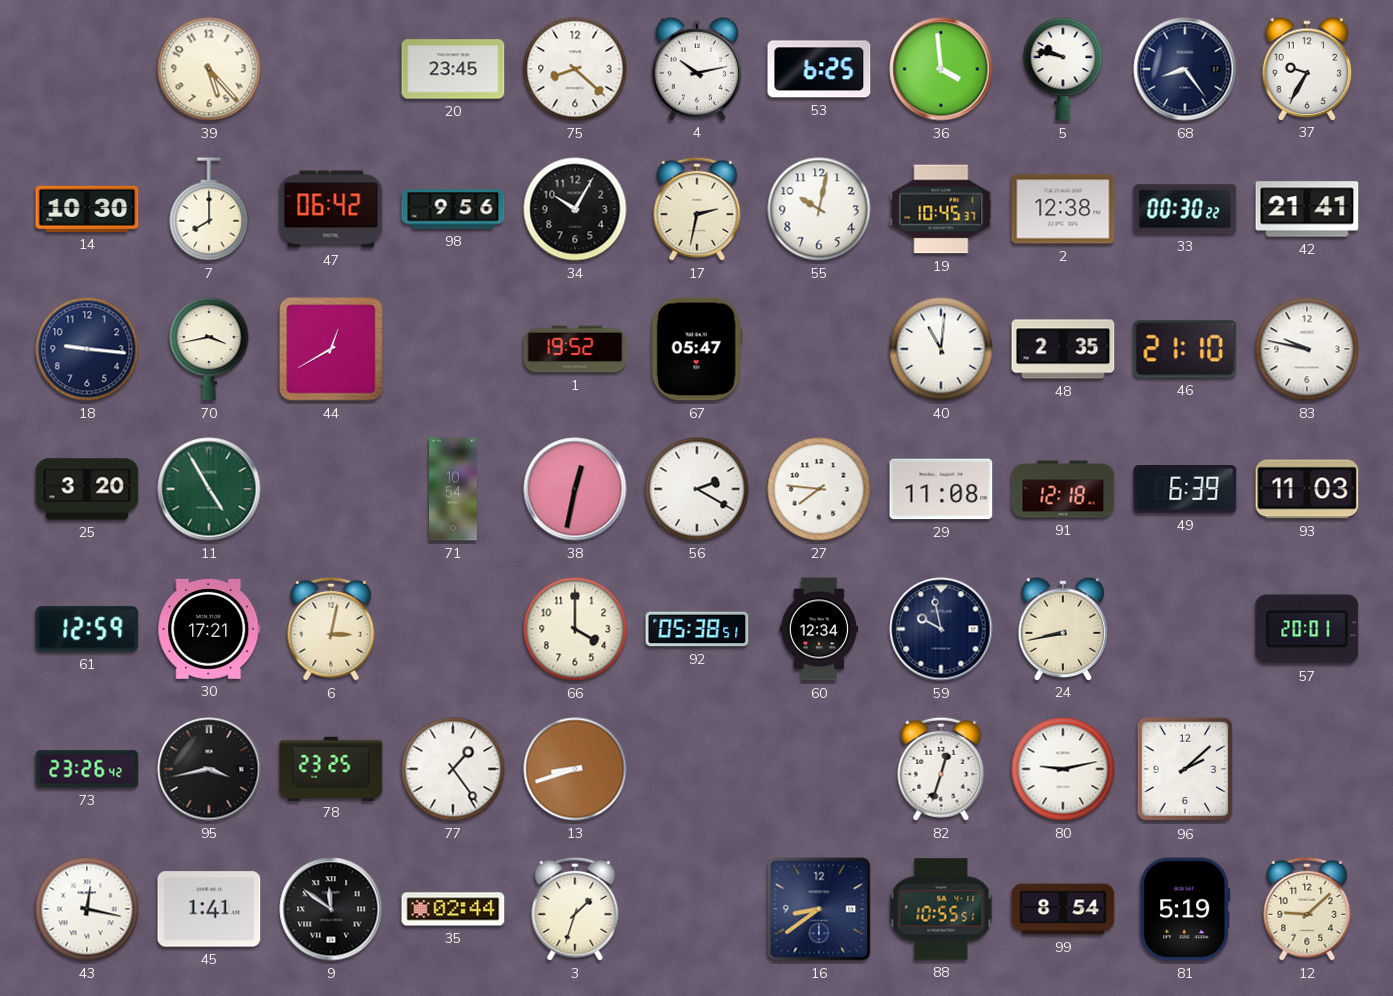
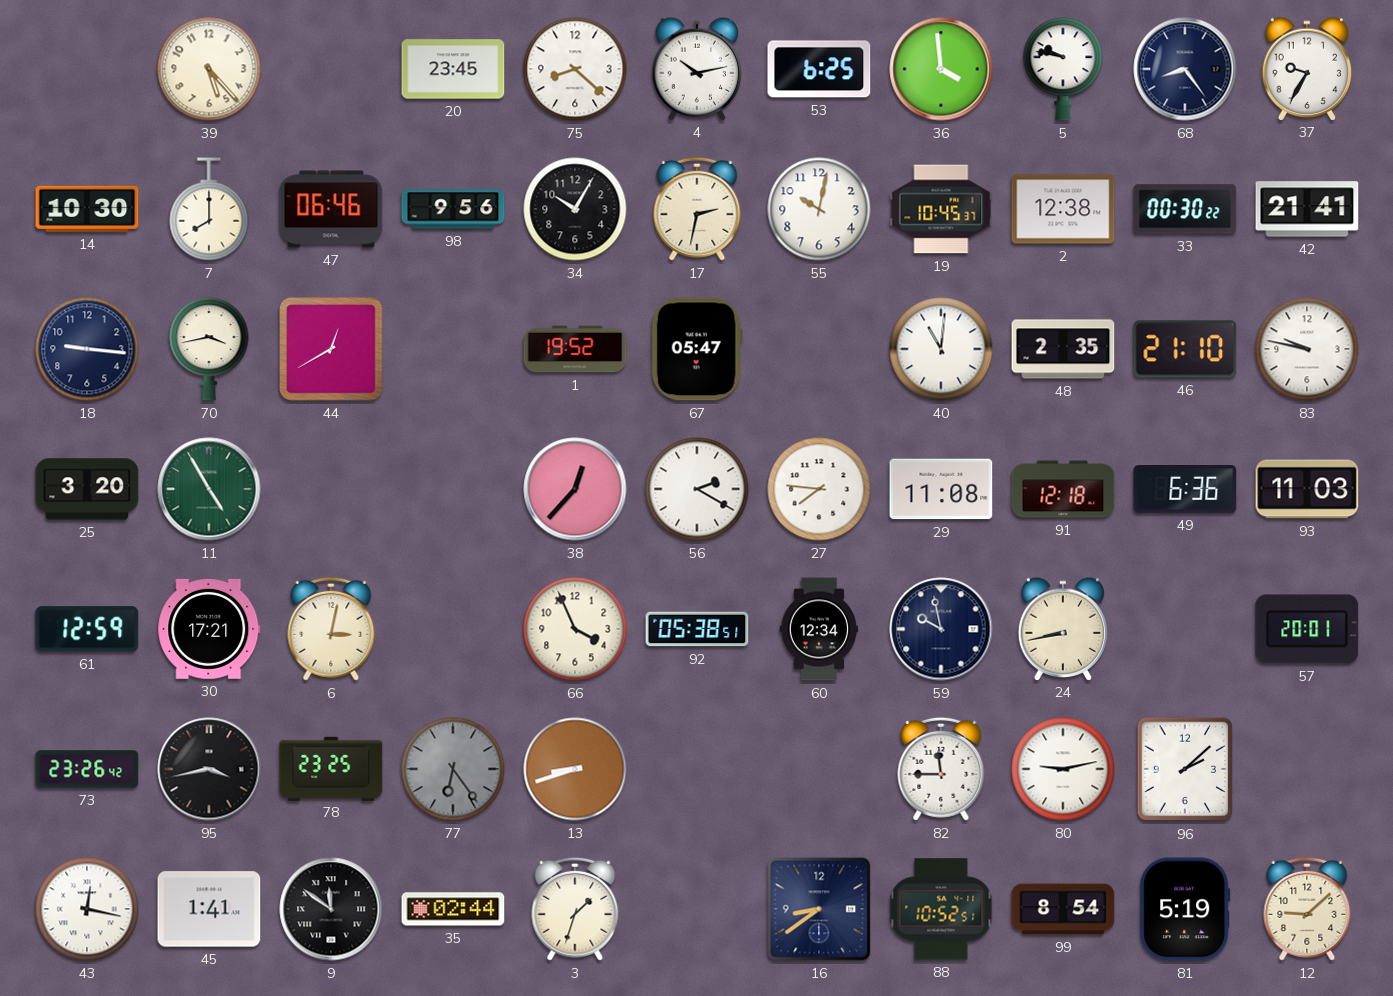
47: 06:42 -> 06:46 (331, 209)
71: 10:54 -> none (454, 489)
38: 12:32 -> 12:37 (575, 489)
49: 6:39 -> 6:36 (1185, 490)
66: 4:00 -> 3:56 (575, 629)
77: 1:24 -> 6:24 (453, 769)
77 dial: white -> grey (453, 769)
82: 12:33 -> 11:45 (941, 769)
88: 10:55 -> 10:52 (941, 909)
